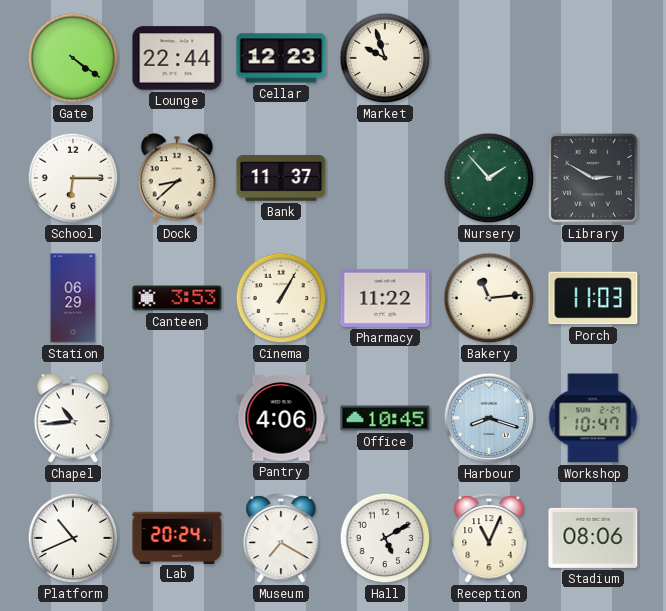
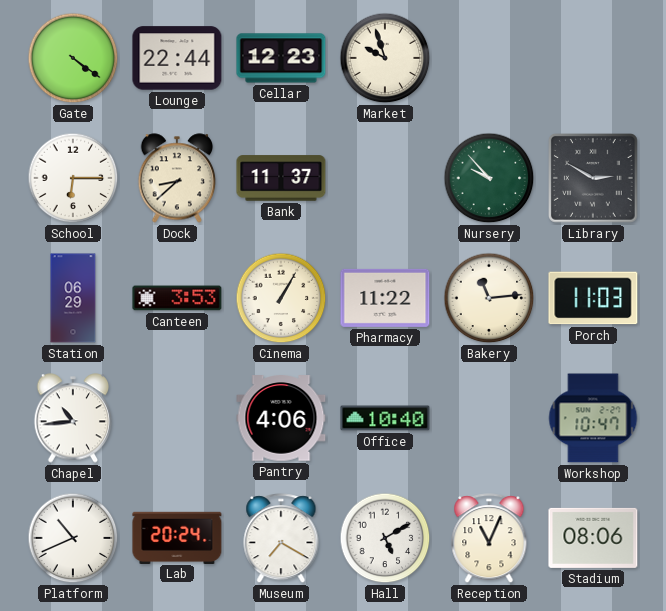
Nursery: 1:53 -> 9:53 (489, 178)
Office: 10:45 -> 10:40 (385, 418)
Harbour: 8:18 -> none (489, 418)
